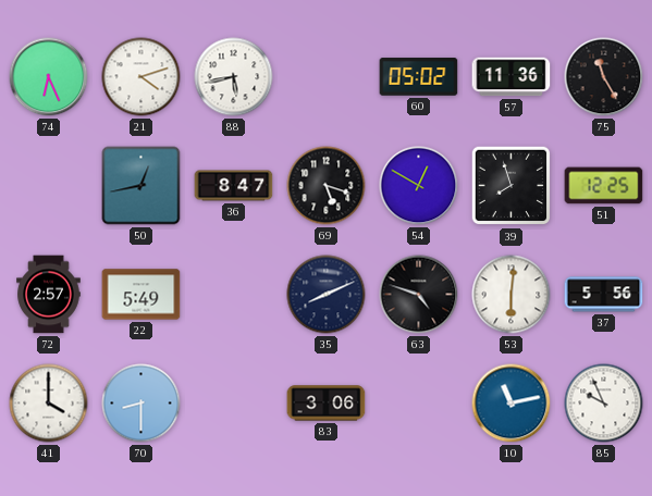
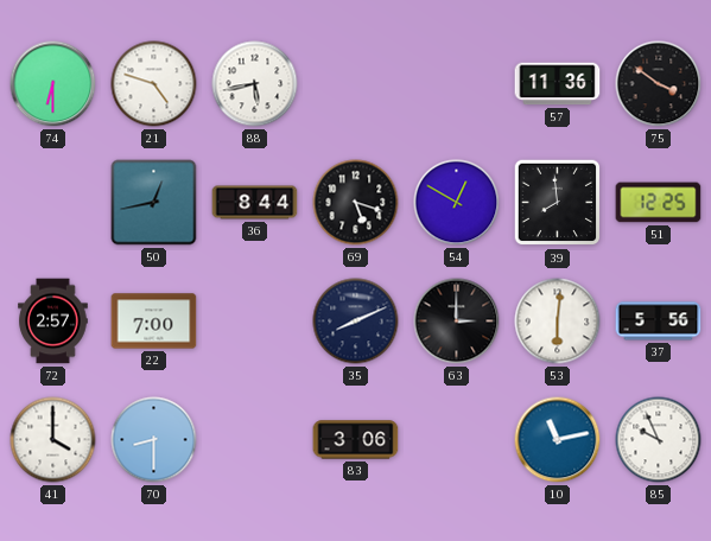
74: 6:26 -> 6:30 (53, 84)
21: 4:12 -> 4:48 (154, 84)
60: 05:02 -> none (419, 77)
75: 11:25 -> 3:51 (659, 84)
36: 8:47 -> 8:44 (255, 203)
39: 7:57 -> 7:59 (558, 203)
22: 5:49 -> 7:00 (154, 322)
63: 4:48 -> 3:00 (457, 322)
